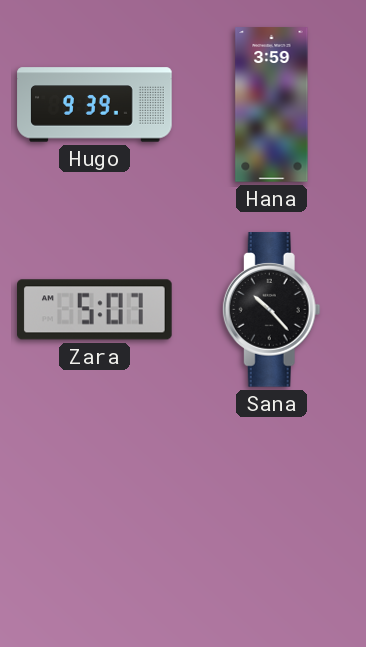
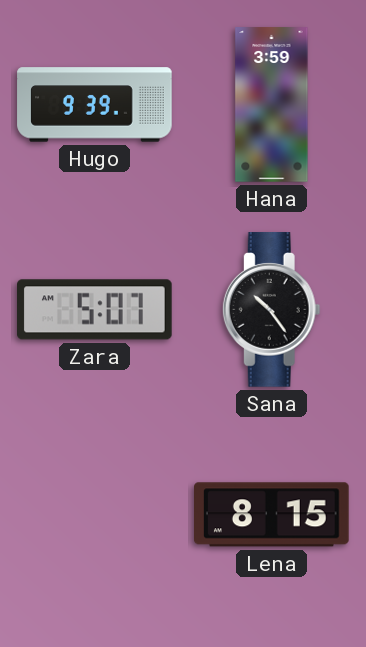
Sana: 10:23 -> 10:24 (271, 310)
Lena: none -> 8:15 (272, 515)
